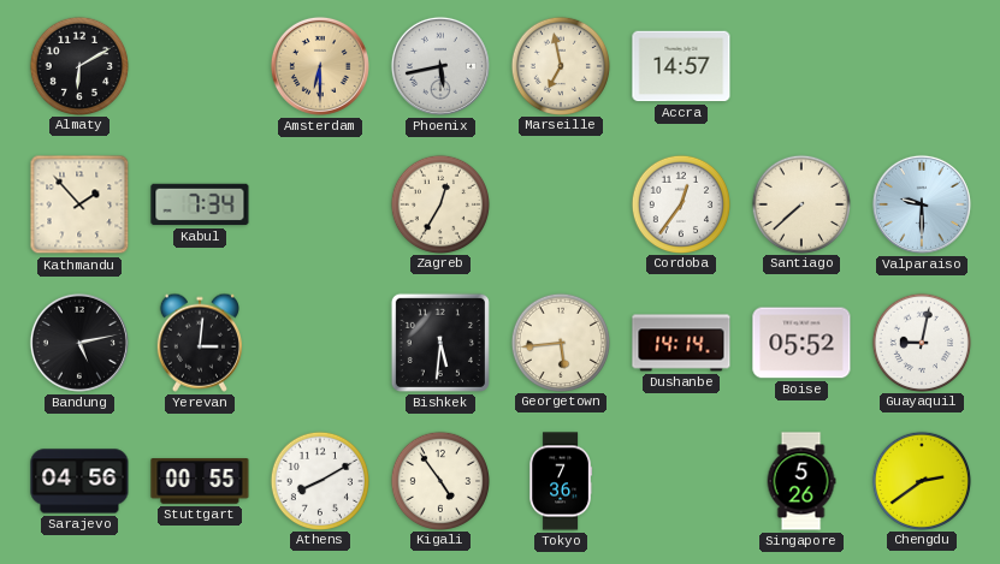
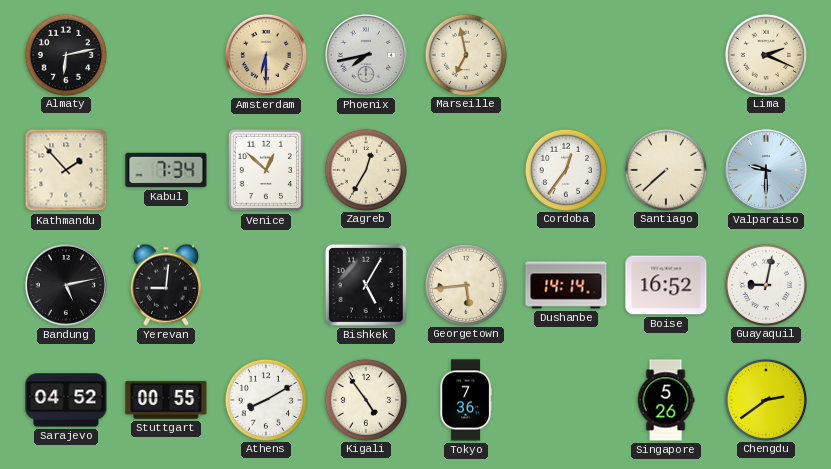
Almaty: 6:10 -> 6:13 (65, 54)
Phoenix: 5:43 -> 7:43 (366, 55)
Accra: 14:57 -> none (681, 66)
Lima: none -> 2:19 (765, 54)
Venice: none -> 12:52 (266, 170)
Yerevan: 3:01 -> 9:01 (166, 285)
Bishkek: 5:31 -> 5:05 (366, 285)
Boise: 05:52 -> 16:52 (666, 285)
Sarajevo: 04:56 -> 04:52 (66, 400)
